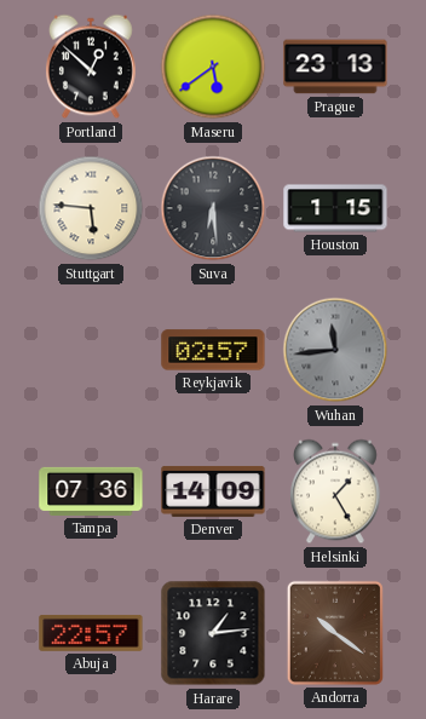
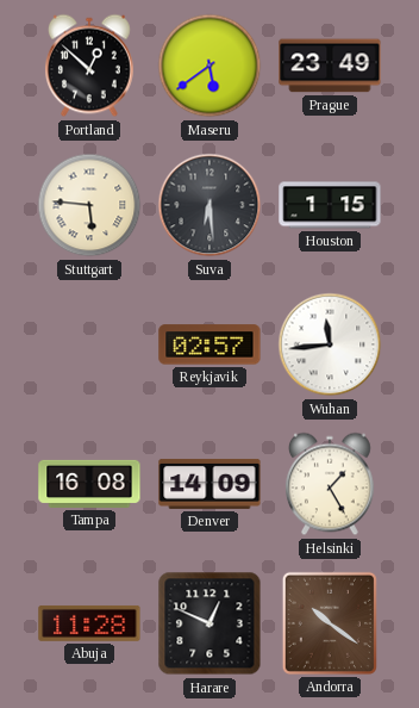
Prague: 23:13 -> 23:49 (330, 66)
Wuhan dial: grey -> white (330, 344)
Tampa: 07:36 -> 16:08 (89, 484)
Abuja: 22:57 -> 11:28 (89, 623)
Harare: 1:14 -> 12:49 (209, 623)
